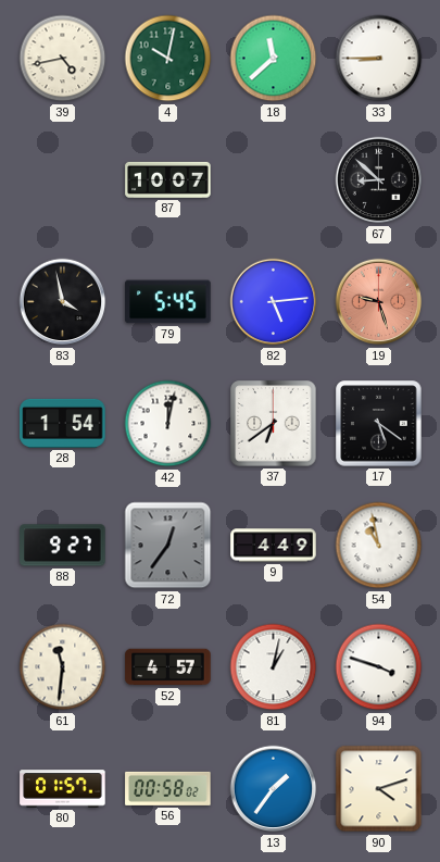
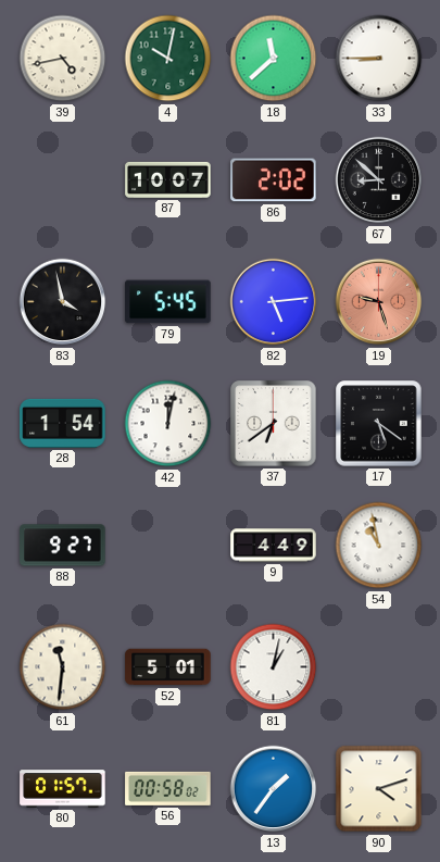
86: none -> 2:02 (274, 180)
72: 12:36 -> none (168, 546)
52: 4:57 -> 5:01 (168, 667)
94: 3:48 -> none (379, 667)
